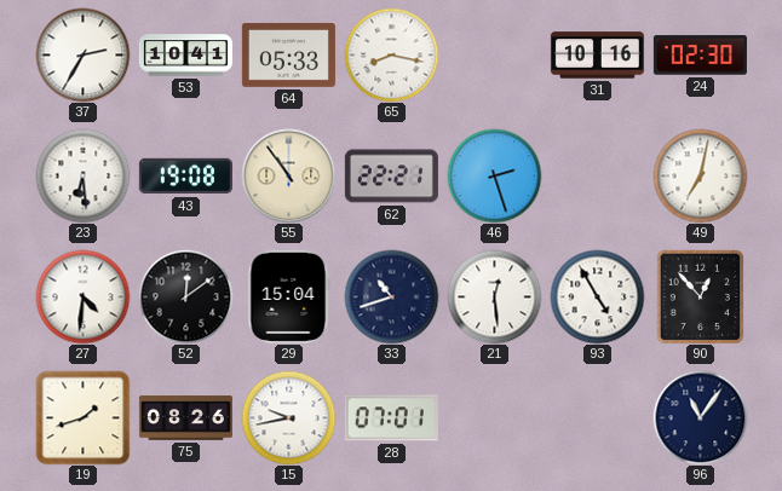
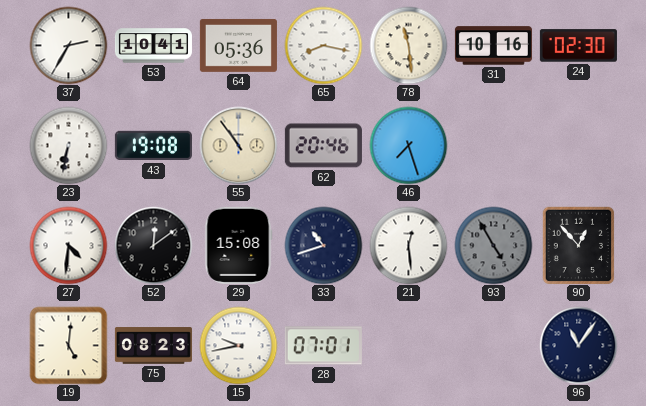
64: 05:33 -> 05:36 (238, 46)
78: none -> 11:29 (408, 45)
23: 6:29 -> 6:32 (68, 145)
62: 22:21 -> 20:46 (323, 146)
46: 2:27 -> 7:27 (408, 145)
49: 7:02 -> none (700, 175)
29: 15:04 -> 15:08 (239, 245)
93 dial: white -> grey (493, 245)
19: 1:42 -> 5:01 (68, 345)
75: 08:26 -> 08:23 (153, 346)
